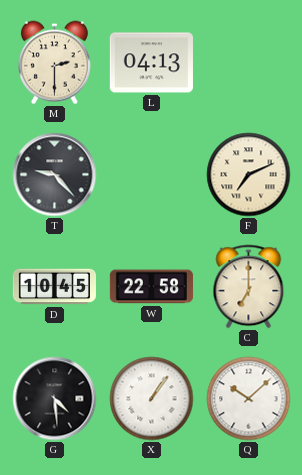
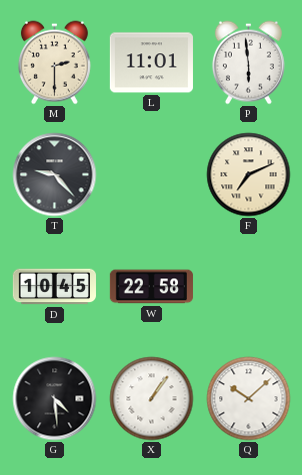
L: 04:13 -> 11:01 (151, 63)
P: none -> 5:59 (248, 63)
C: 7:00 -> none (249, 287)
